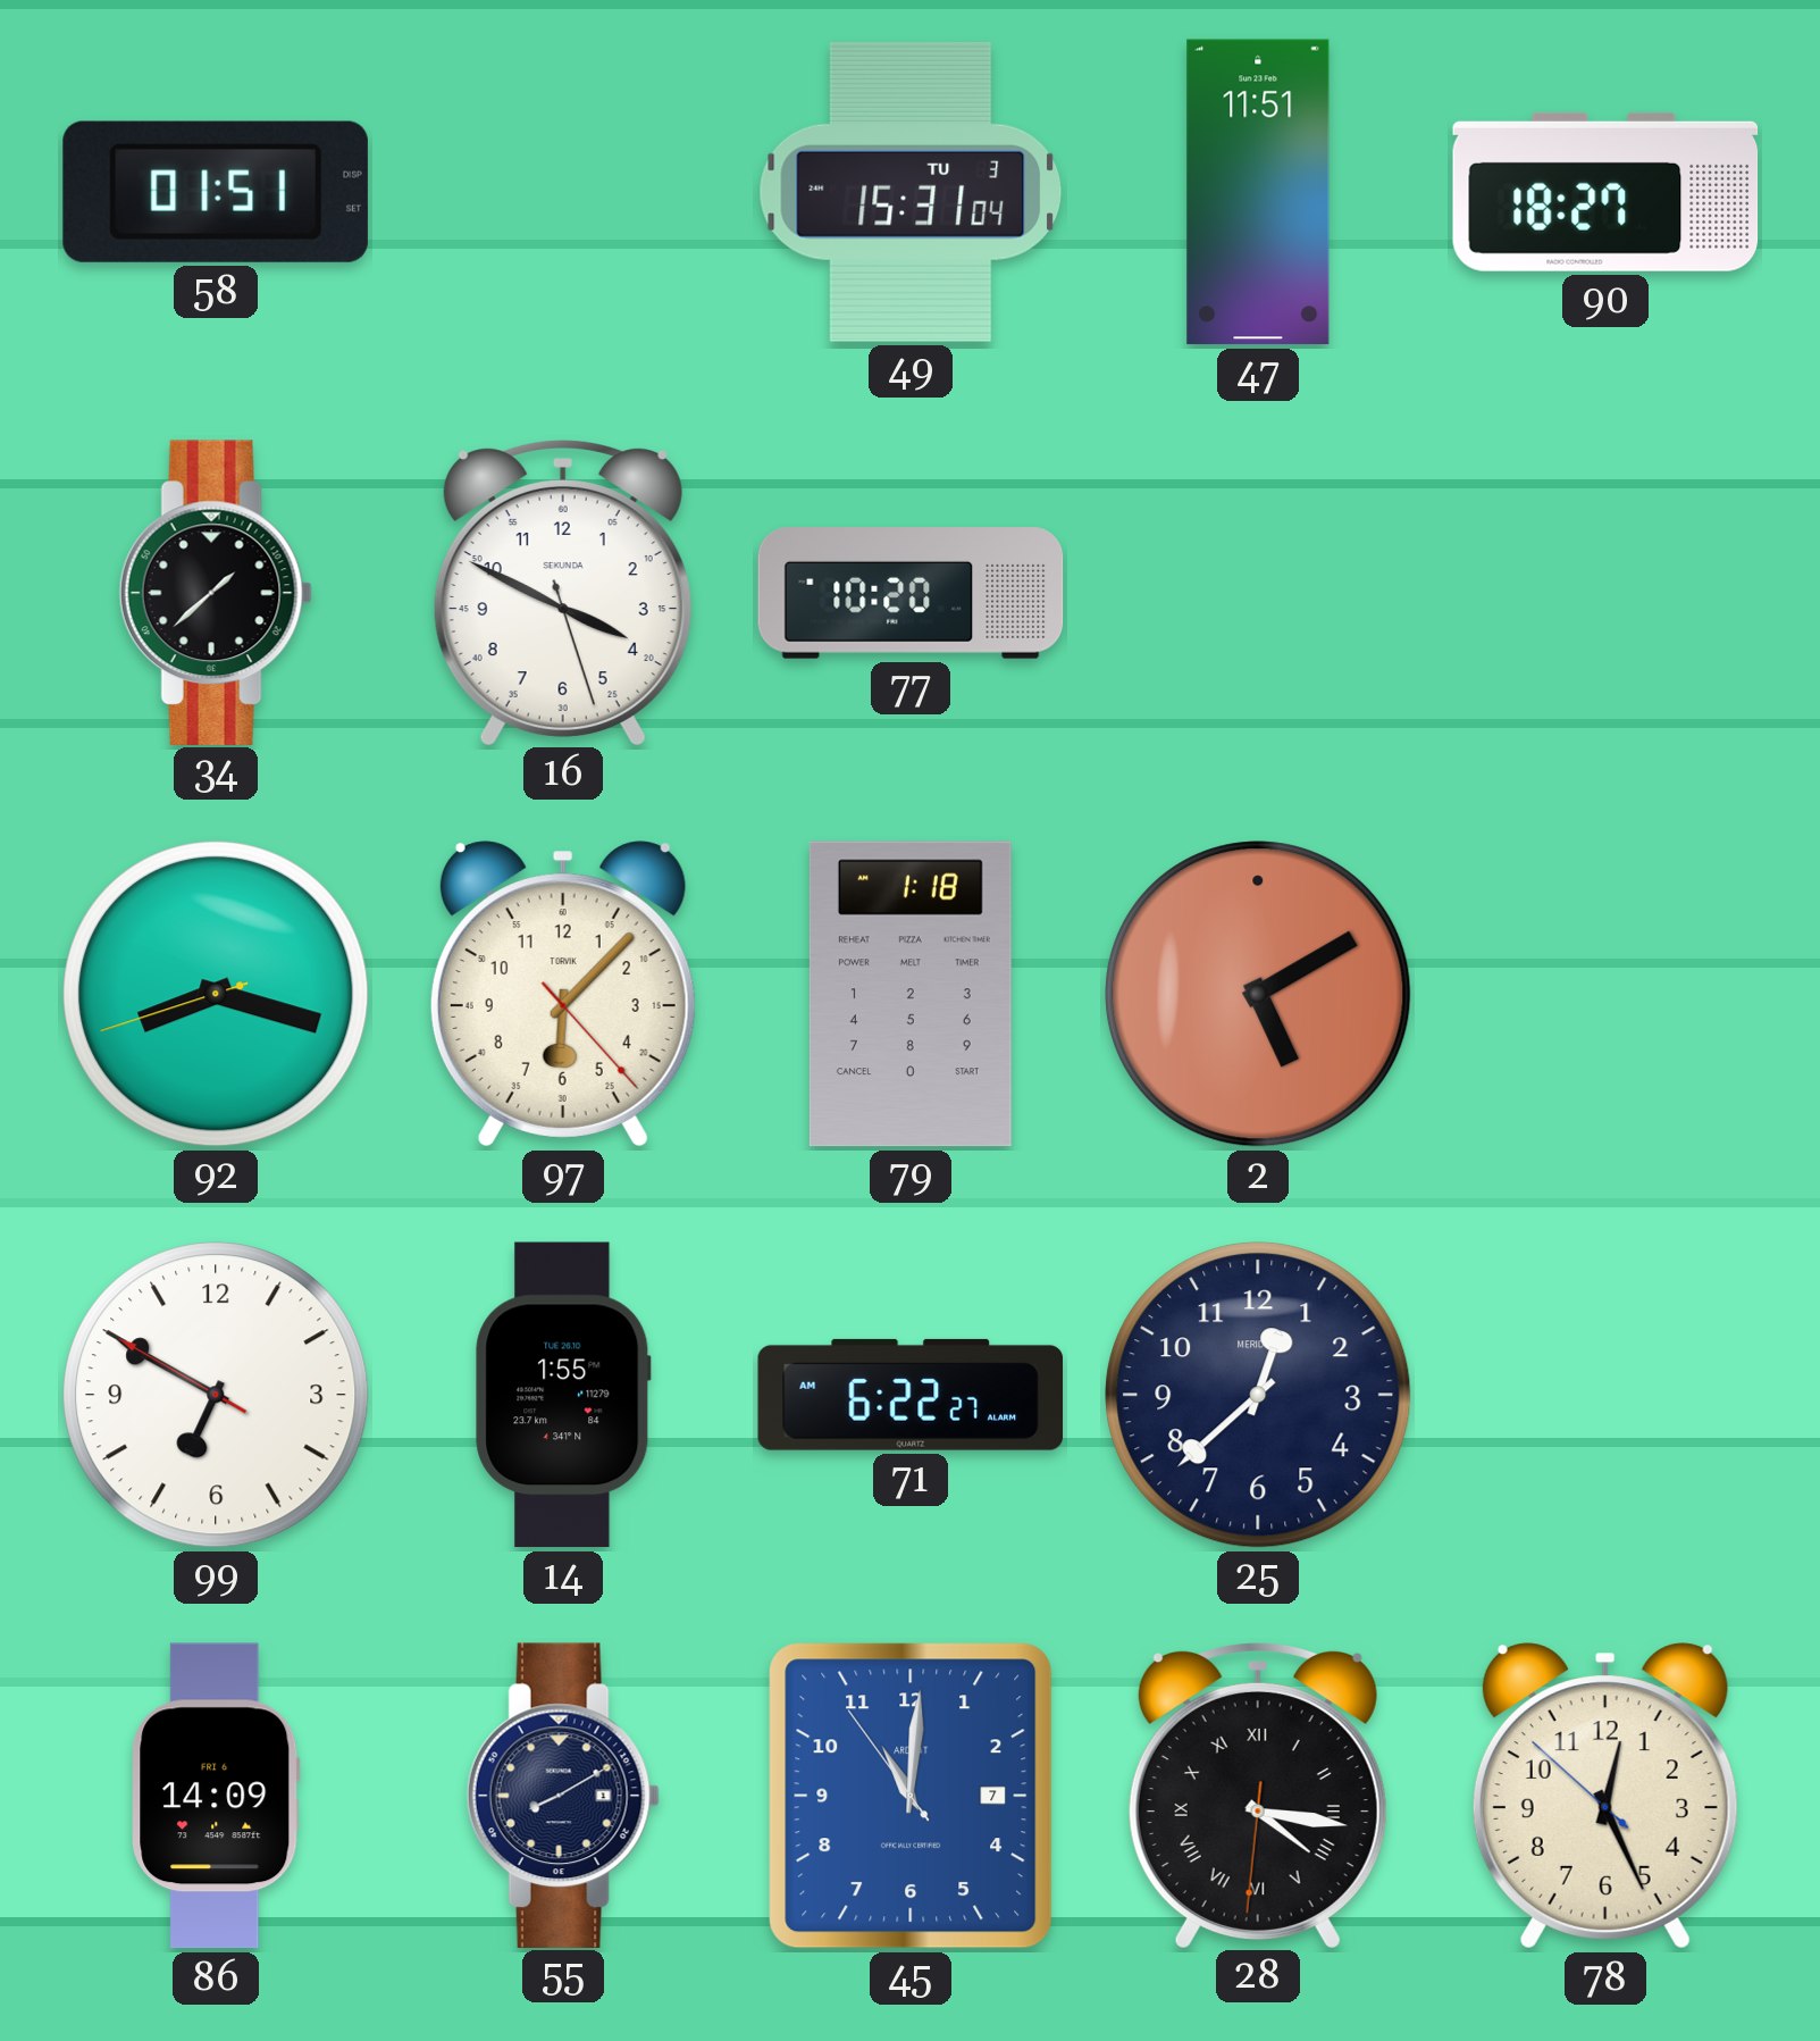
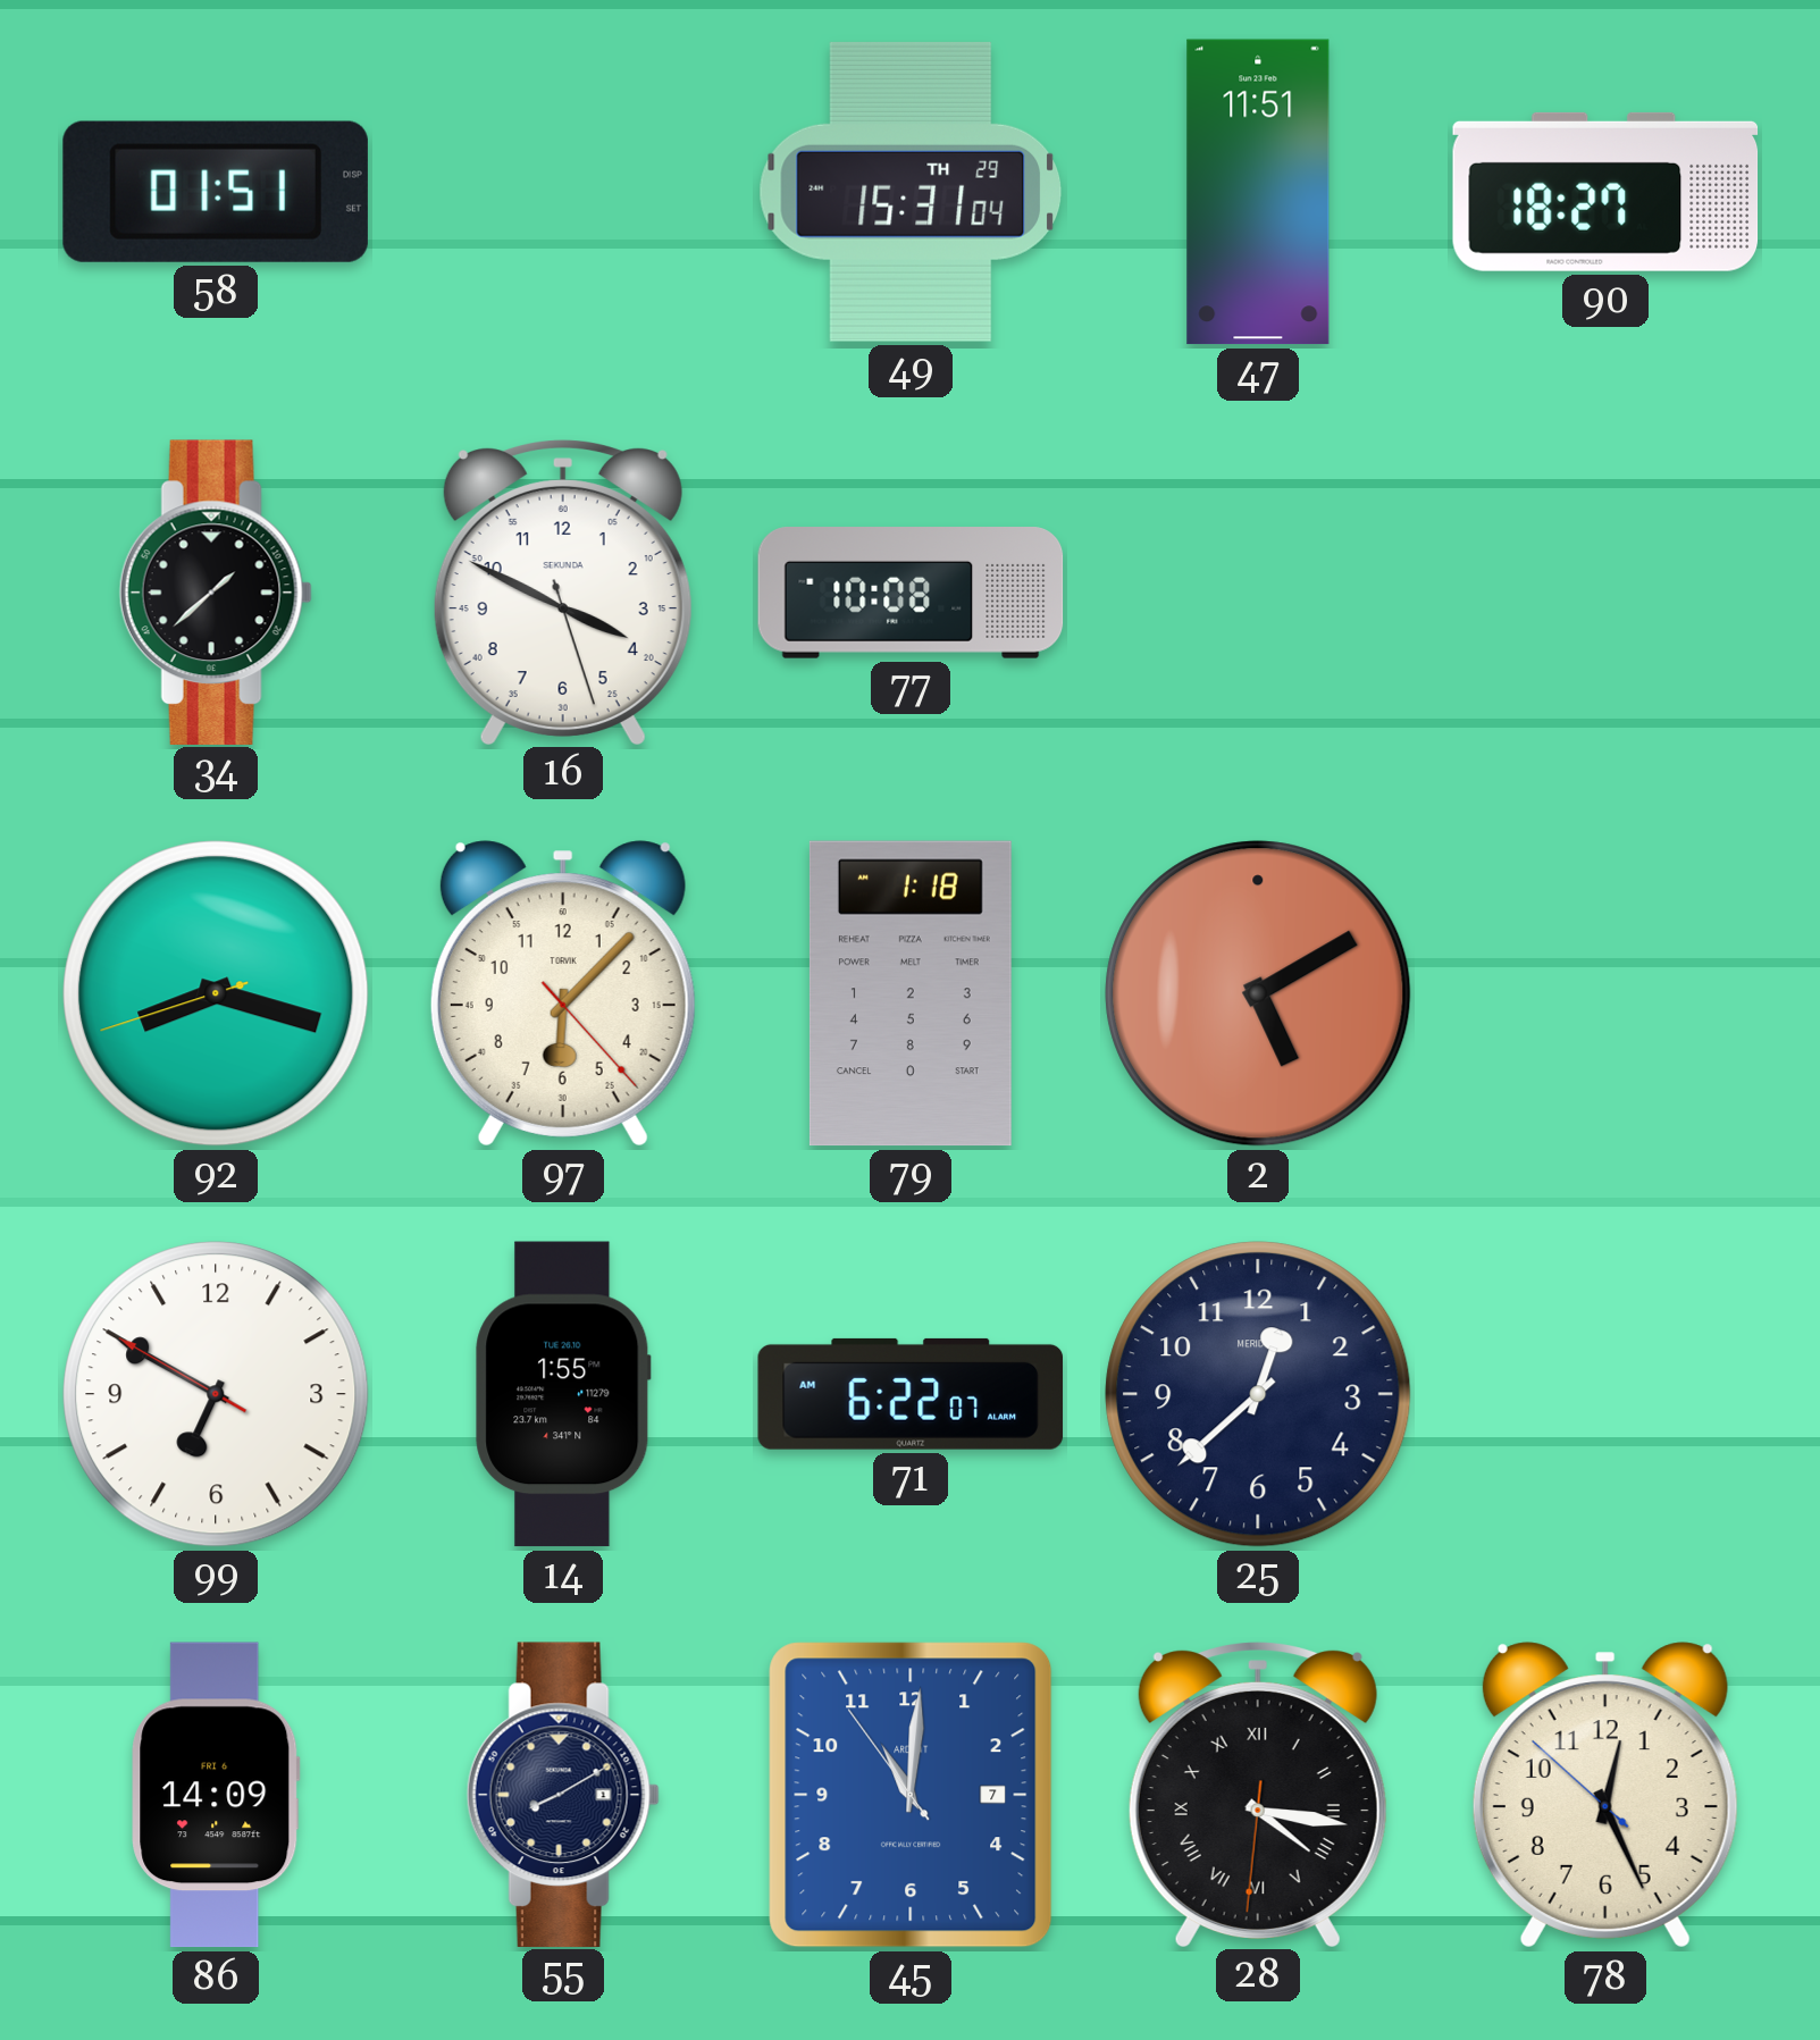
49 date: TU 3 -> TH 29 (909, 192)
77: 10:20 -> 10:08 (911, 593)
71: 6:22:27 -> 6:22:07 (911, 1394)
